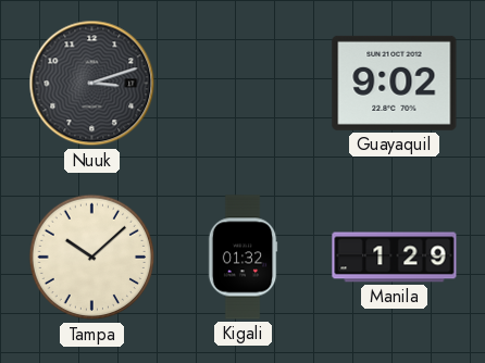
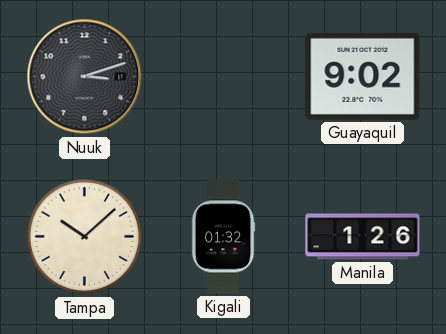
Manila: 1:29 -> 1:26 (363, 237)
